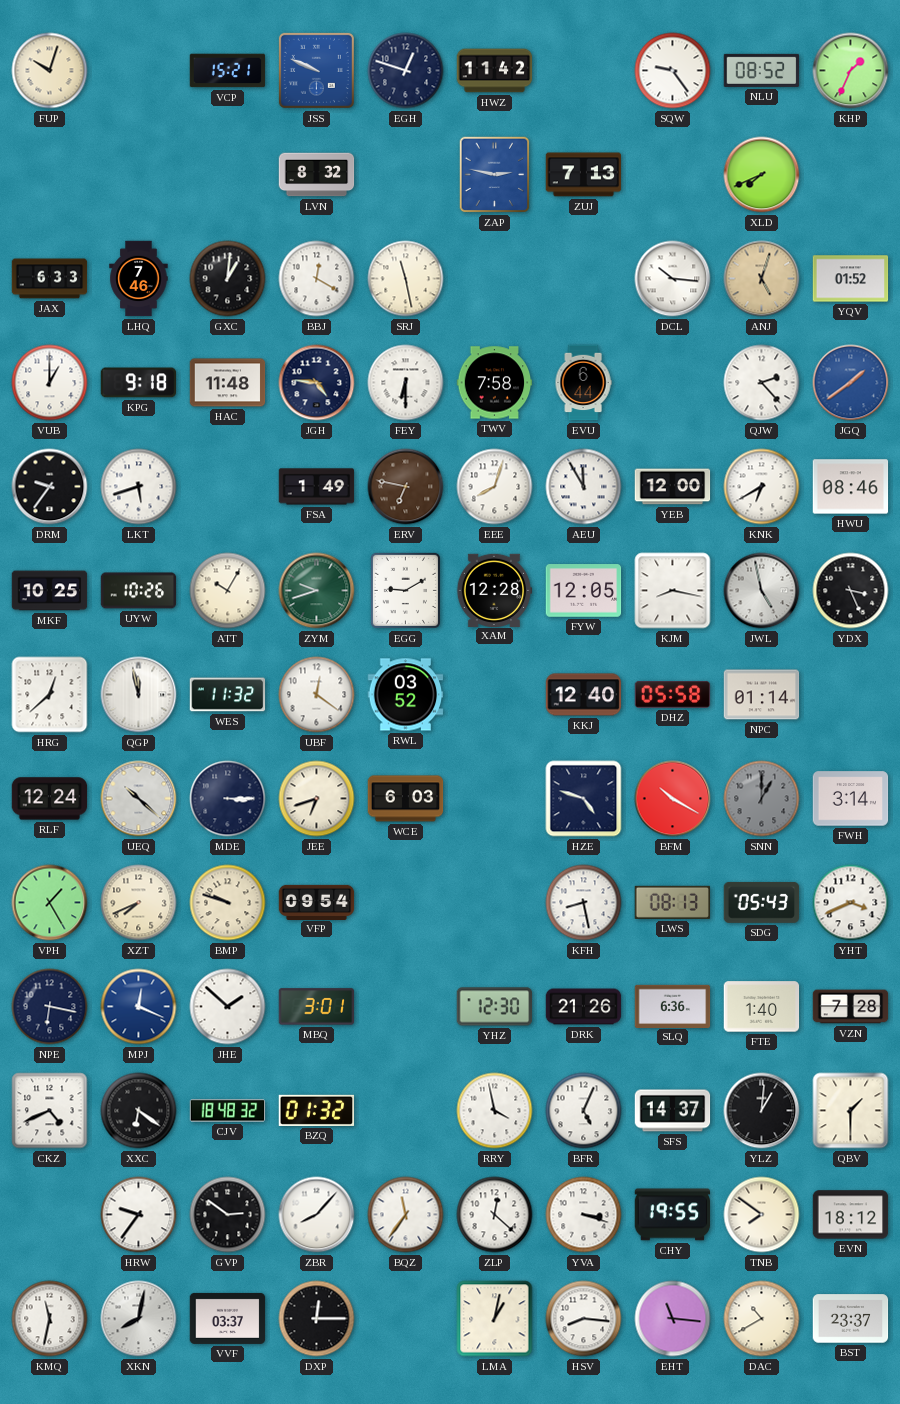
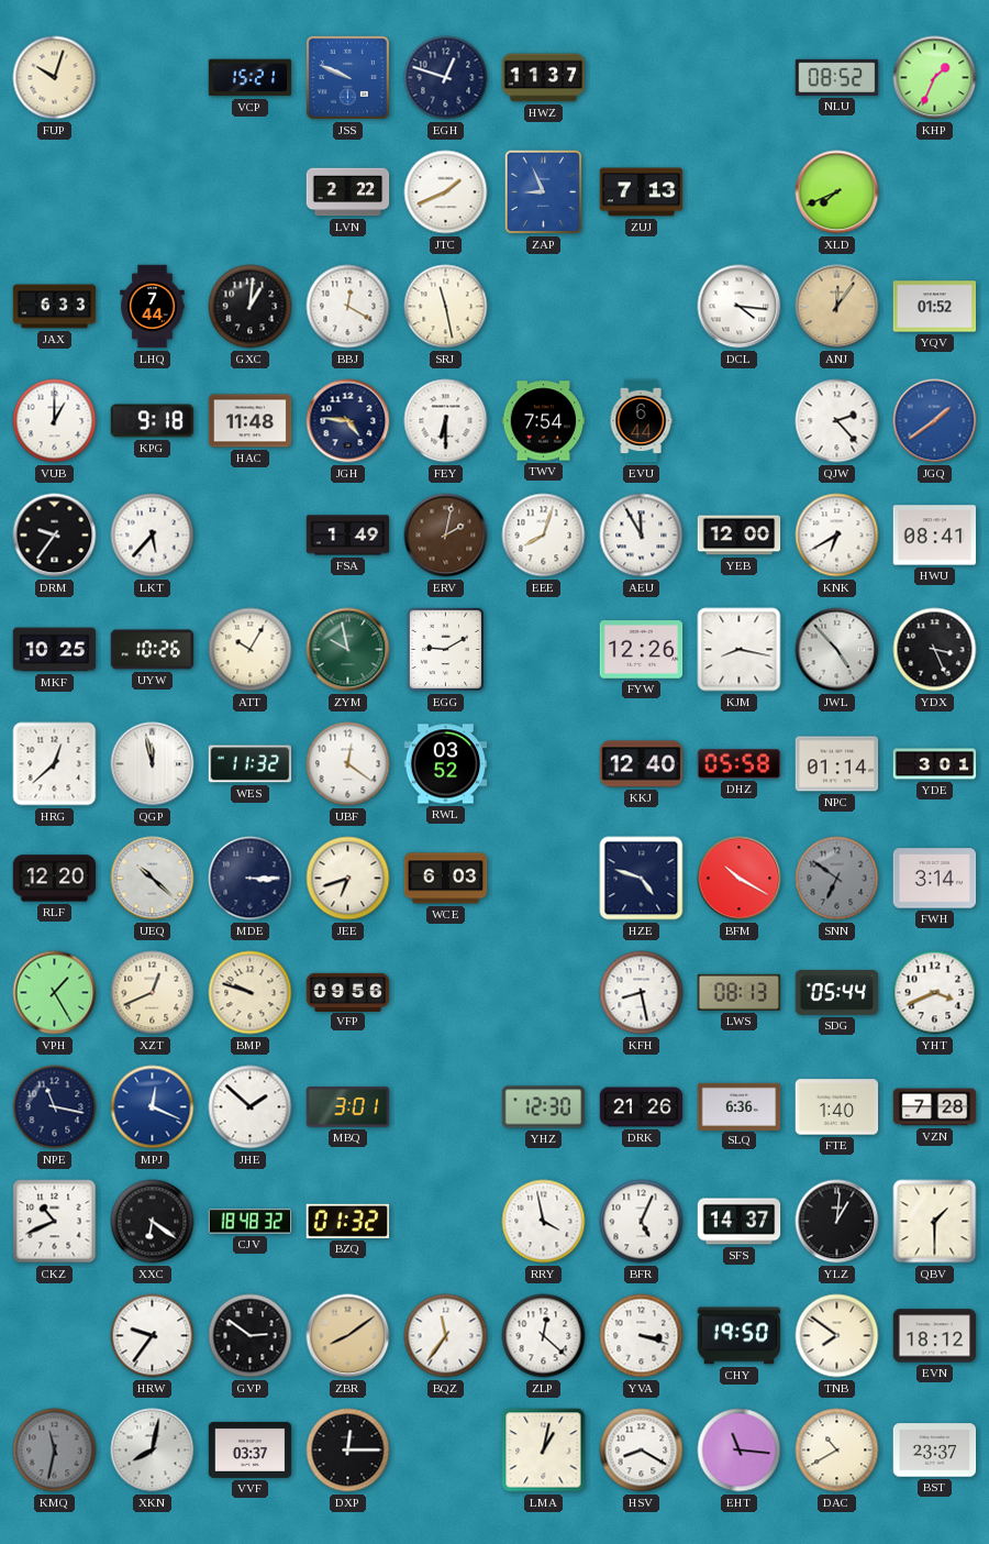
HWZ: 11:42 -> 11:37 (544, 78)
SQW: 9:24 -> none (673, 71)
LVN: 8:32 -> 2:22 (348, 192)
JTC: none -> 1:41 (446, 192)
ZAP: 2:47 -> 8:56 (544, 192)
LHQ: 7:46 -> 7:44 (153, 307)
DCL: 10:16 -> 4:16 (740, 307)
ANJ: 5:03 -> 12:06 (837, 307)
TWV: 7:58 -> 7:54 (544, 421)
LKT: 5:42 -> 5:37 (153, 536)
ERV: 6:47 -> 2:02 (446, 536)
HWU: 08:46 -> 08:41 (935, 536)
ZYM: 9:42 -> 9:58 (348, 650)
XAM: 12:28 -> none (494, 590)
FYW: 12:05 -> 12:26 (642, 650)
JWL: 4:58 -> 4:53 (837, 650)
YDE: none -> 3:01 (935, 764)
RLF: 12:24 -> 12:20 (55, 879)
SNN: 1:00 -> 6:51 (837, 879)
XZT: 7:41 -> 12:41 (153, 993)
VFP: 09:54 -> 09:56 (348, 992)
SDG: 05:43 -> 05:44 (837, 992)
NPE: 6:17 -> 11:17 (55, 1107)
CKZ: 4:41 -> 10:41 (55, 1222)
ZBR: 8:07 -> 8:09 (348, 1336)
ZBR dial: white -> champagne (348, 1336)
CHY: 19:55 -> 19:50 (740, 1336)
KMQ dial: white -> grey (55, 1451)
HSV: 8:16 -> 8:20 (642, 1451)
